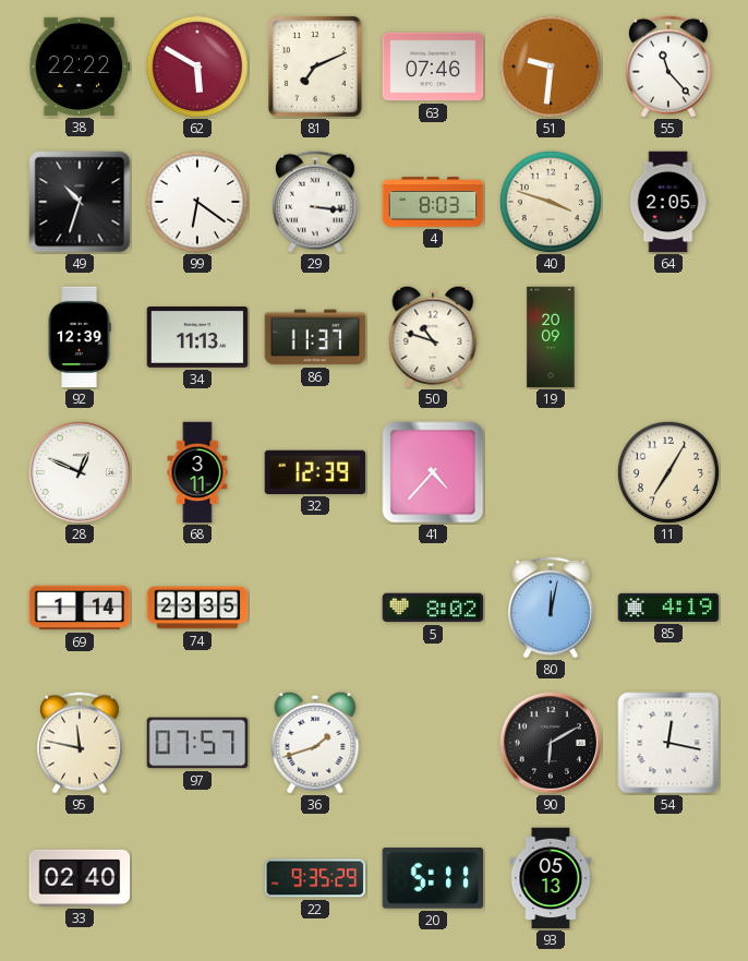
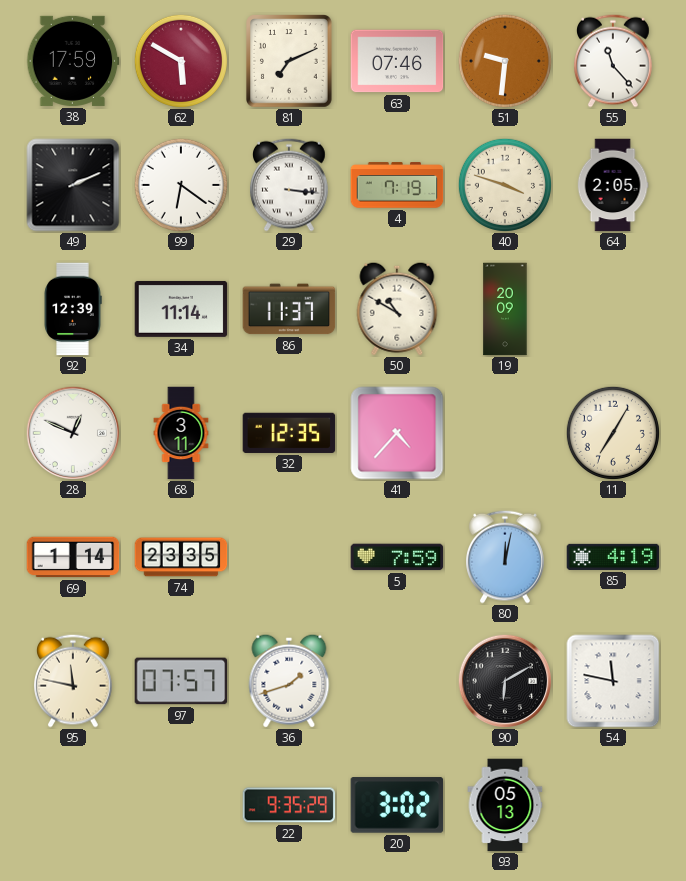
38: 22:22 -> 17:59 (73, 61)
49: 10:33 -> 2:11 (73, 185)
4: 8:03 -> 7:19 (397, 185)
34: 11:13 -> 11:14 (181, 309)
50: 10:48 -> 10:50 (397, 309)
32: 12:39 -> 12:35 (289, 433)
5: 8:02 -> 7:59 (397, 557)
54: 12:17 -> 11:47 (613, 681)
33: 02:40 -> none (80, 878)
20: 5:11 -> 3:02 (397, 805)
